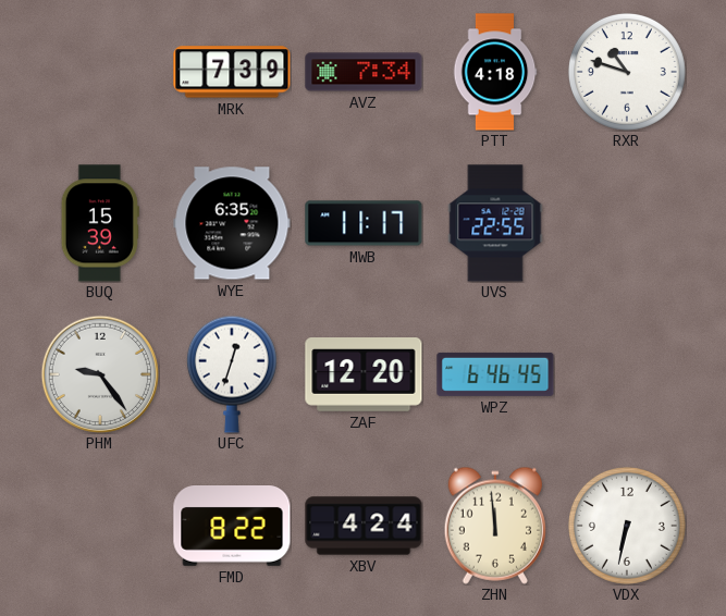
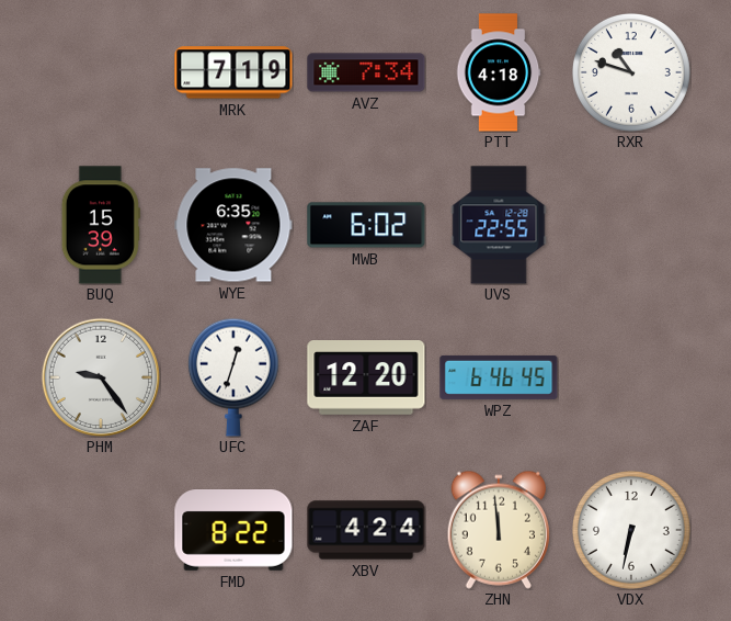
MRK: 7:39 -> 7:19 (233, 72)
MWB: 11:17 -> 6:02 (366, 225)
